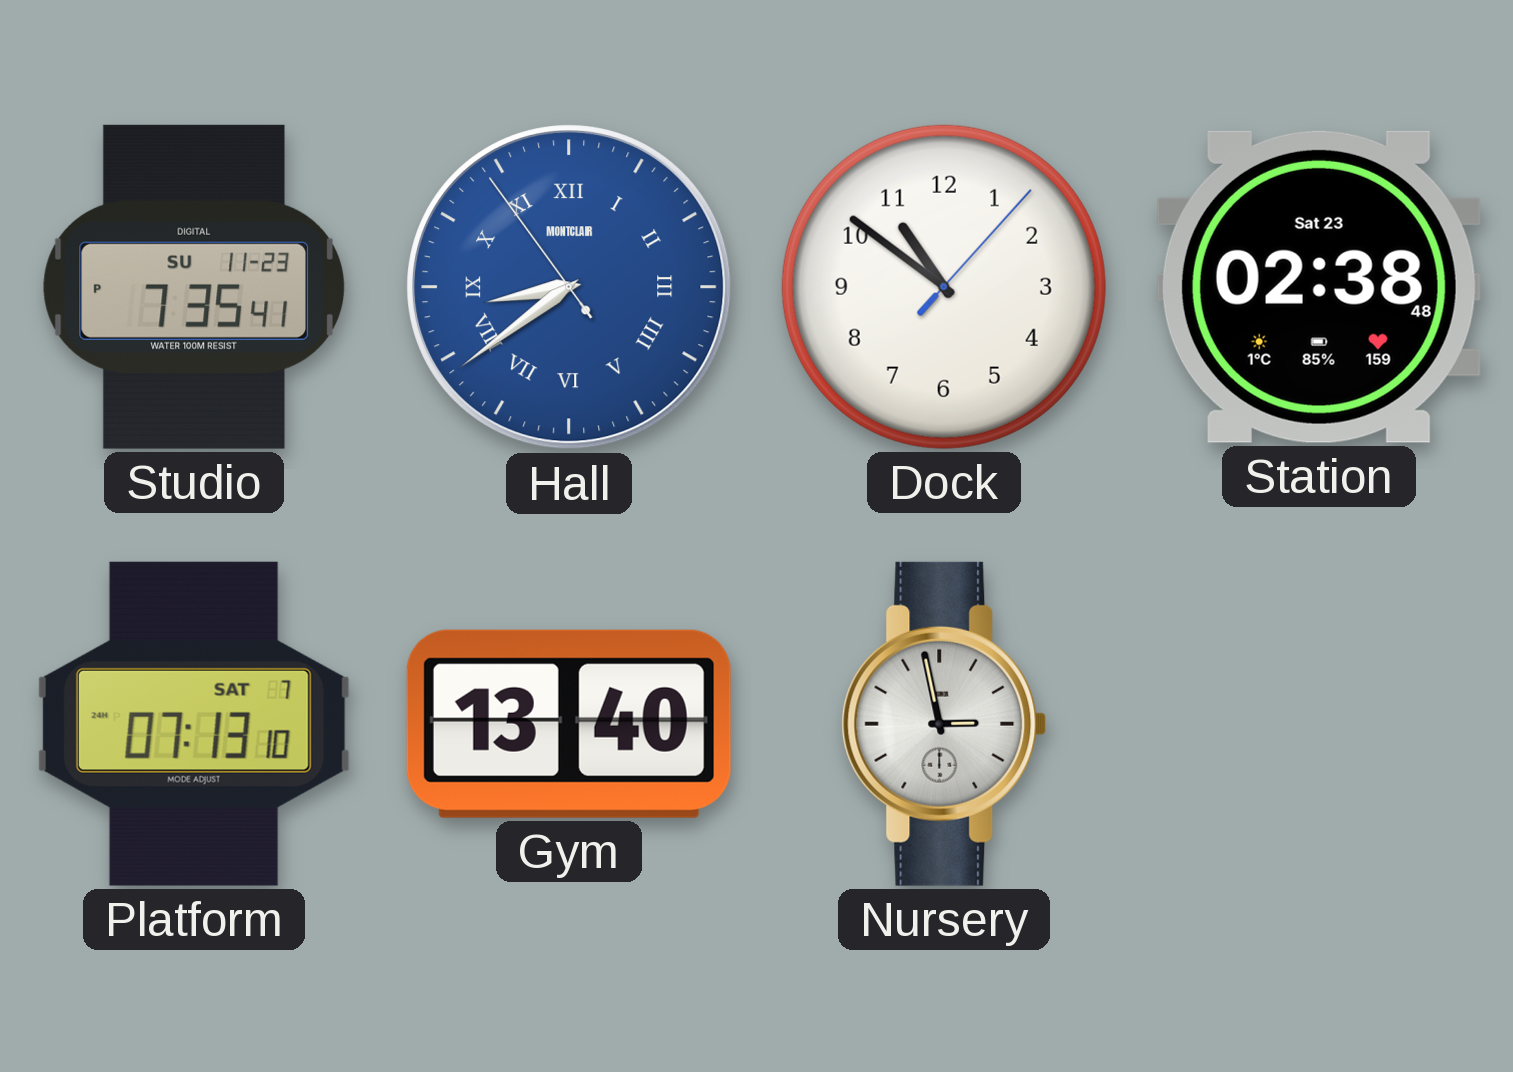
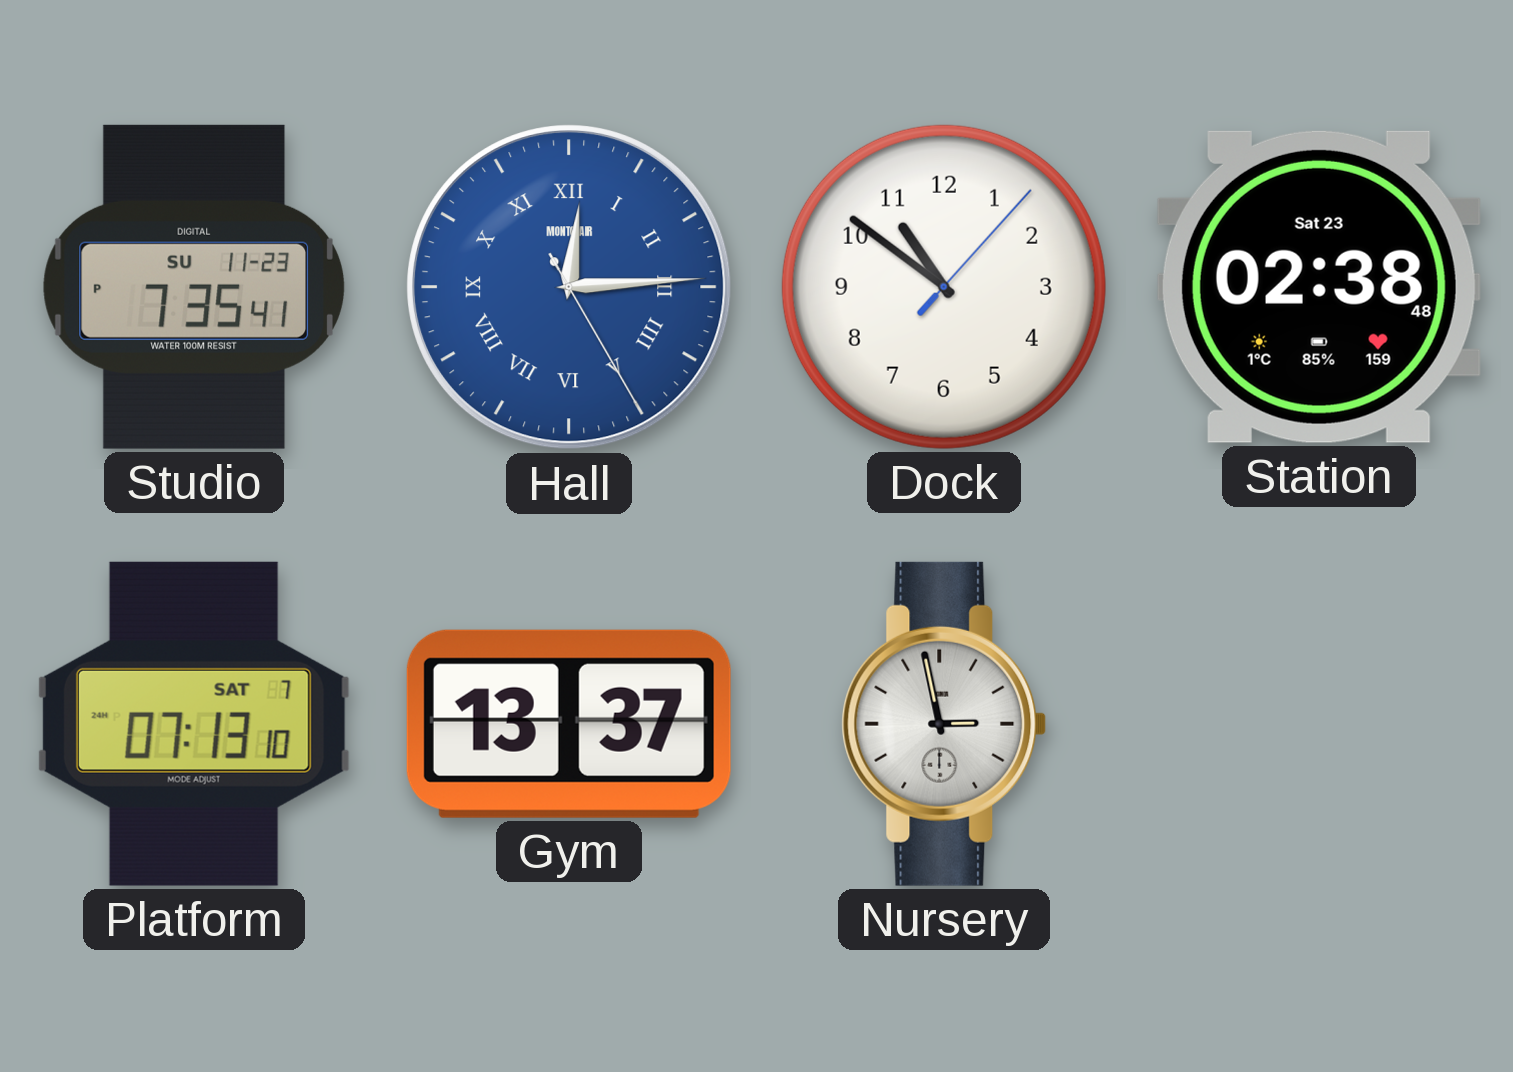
Hall: 8:38 -> 12:14 (569, 287)
Gym: 13:40 -> 13:37 (569, 724)
